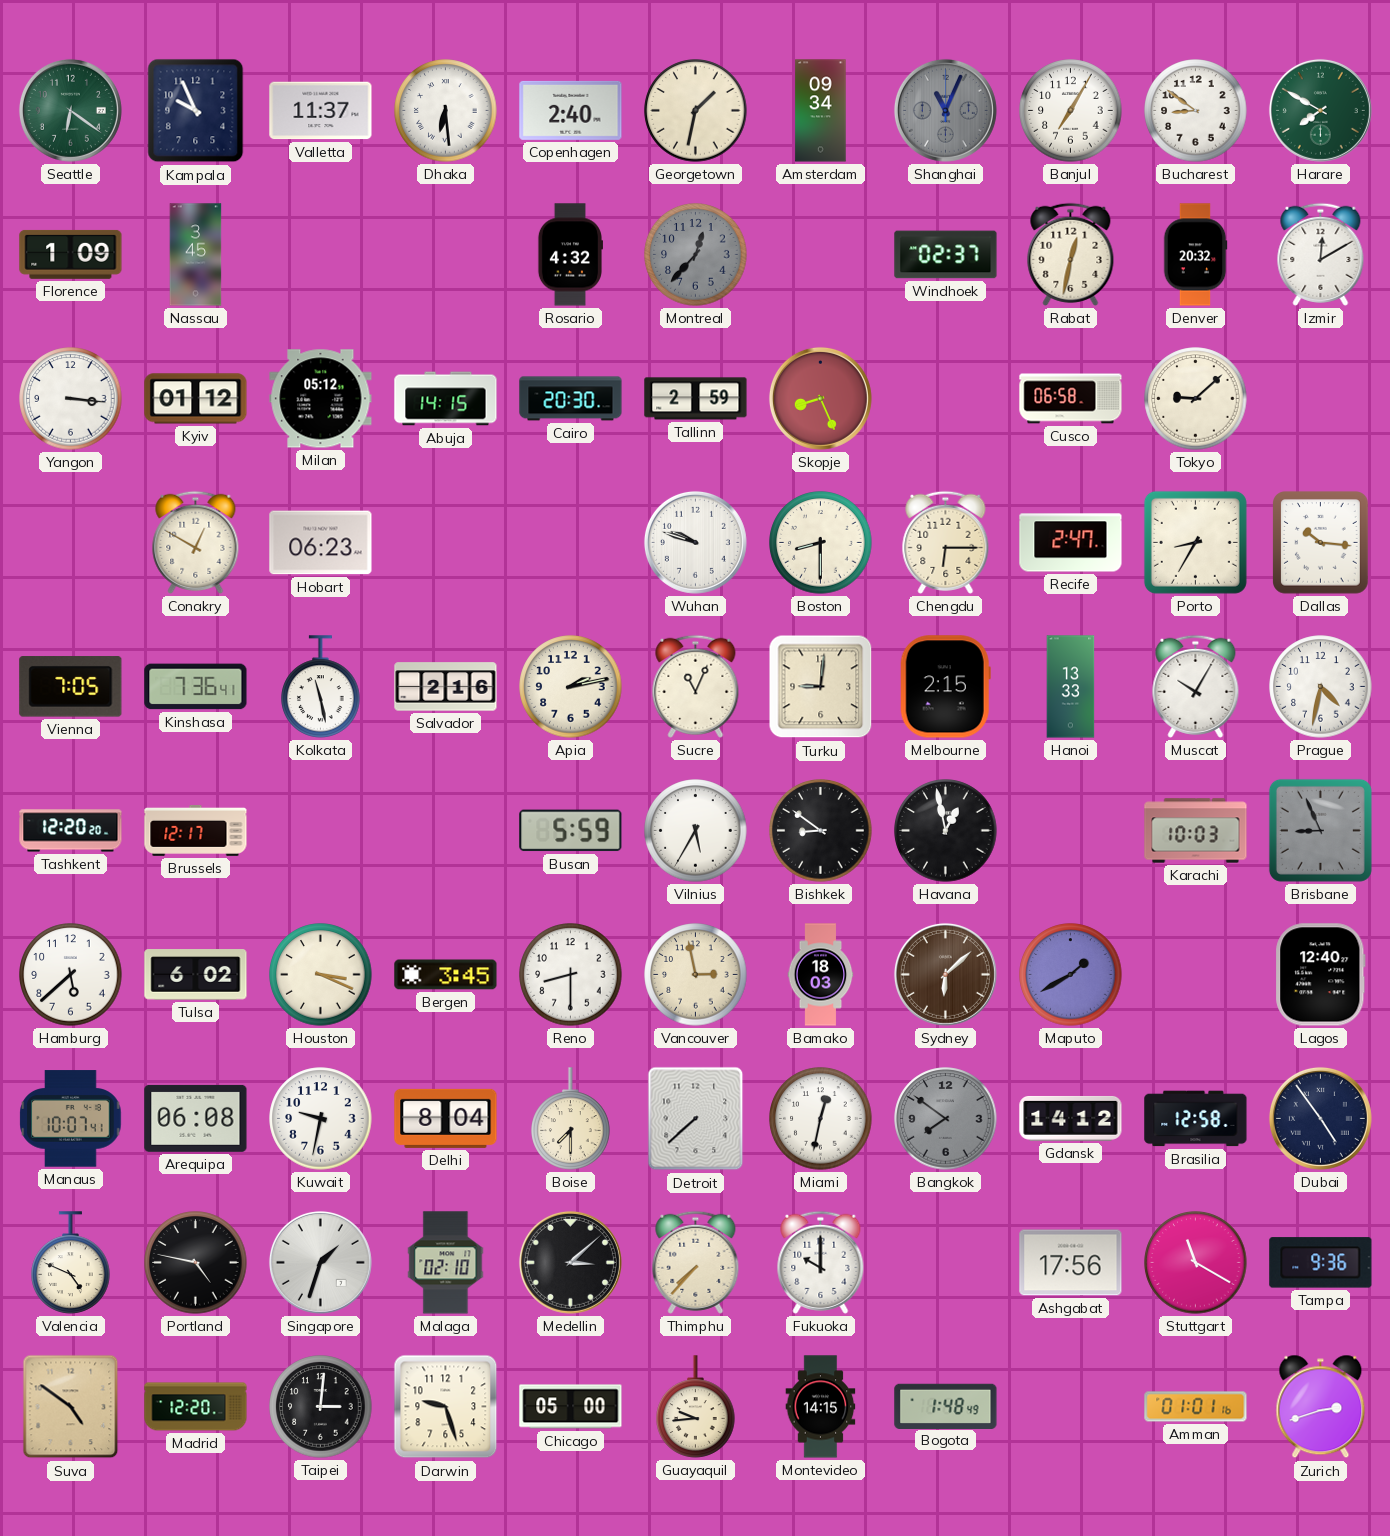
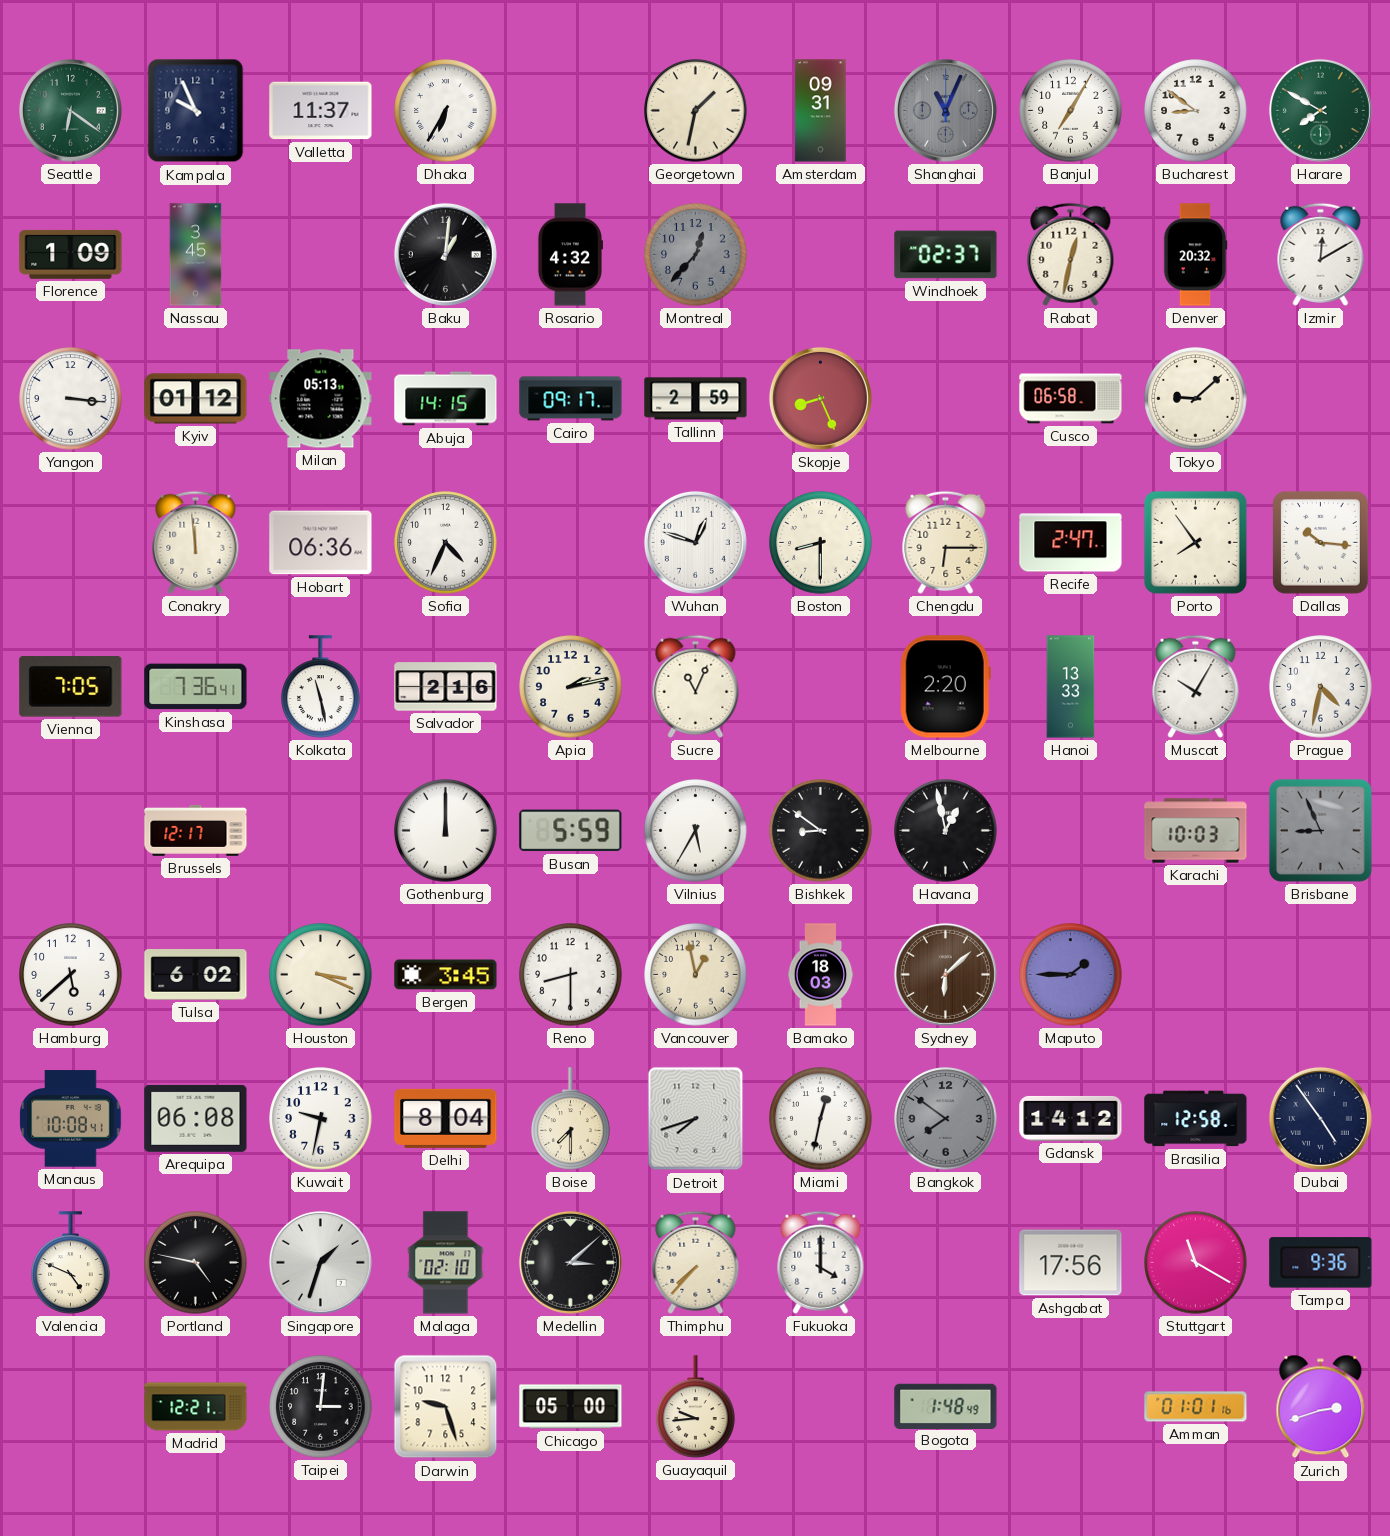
Dhaka: 6:29 -> 6:35 (446, 111)
Copenhagen: 2:40 -> none (571, 110)
Amsterdam: 09:34 -> 09:31 (821, 111)
Baku: none -> 1:01 (445, 254)
Milan: 05:12 -> 05:13 (321, 399)
Cairo: 20:30 -> 09:17 (571, 399)
Conakry: 12:50 -> 11:59 (196, 542)
Hobart: 06:23 -> 06:36 (321, 543)
Sofia: none -> 4:34 (446, 543)
Wuhan: 9:48 -> 12:48 (695, 542)
Porto: 8:35 -> 7:54 (1195, 542)
Turku: 9:01 -> none (821, 687)
Melbourne: 2:15 -> 2:20 (945, 687)
Tashkent: 12:20 -> none (71, 831)
Gothenburg: none -> 12:00 (446, 831)
Vancouver: 2:58 -> 12:58 (696, 975)
Maputo: 1:40 -> 1:45 (1071, 975)
Lagos: 12:40 -> none (1321, 975)
Manaus: 10:07 -> 10:08 (71, 1119)
Detroit: 7:38 -> 7:42 (696, 1119)
Fukuoka: 10:00 -> 4:00 (821, 1262)
Suva: 4:51 -> none (71, 1407)
Madrid: 12:20 -> 12:21 (196, 1407)
Montevideo: 14:15 -> none (821, 1407)
